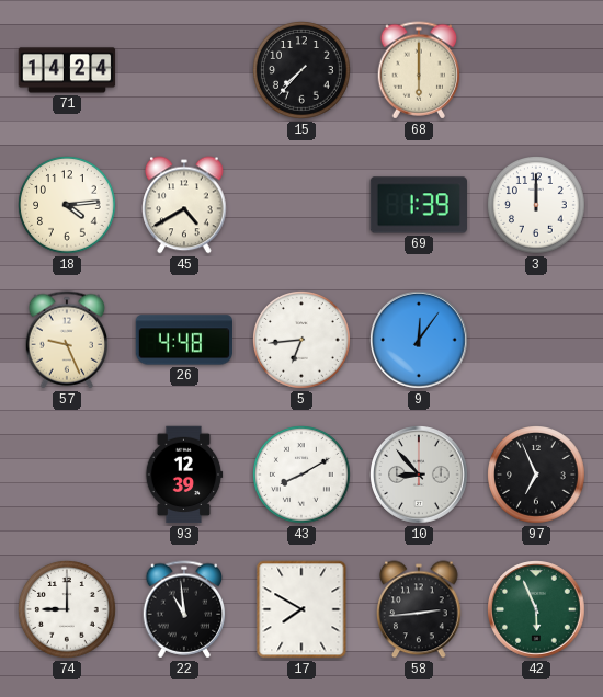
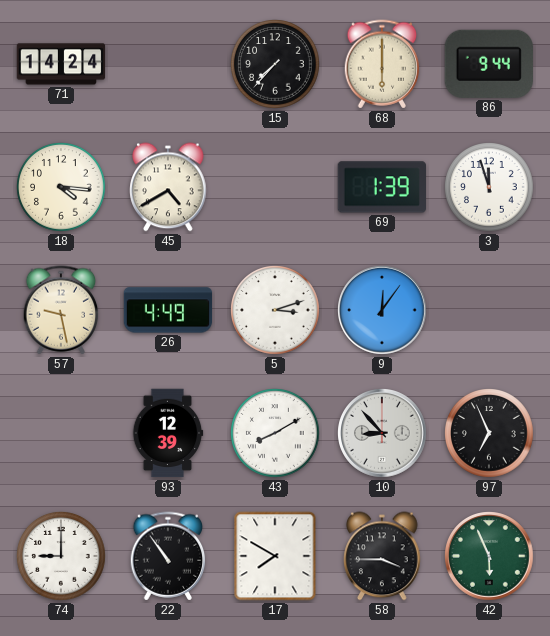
86: none -> 9:44 (489, 64)
18: 4:14 -> 4:16 (61, 187)
3: 12:00 -> 11:57 (489, 187)
57: 9:26 -> 9:28 (61, 310)
26: 4:48 -> 4:49 (168, 310)
5: 6:44 -> 3:12 (275, 310)
22: 10:59 -> 10:54 (168, 556)
58: 2:44 -> 3:45 (382, 556)
